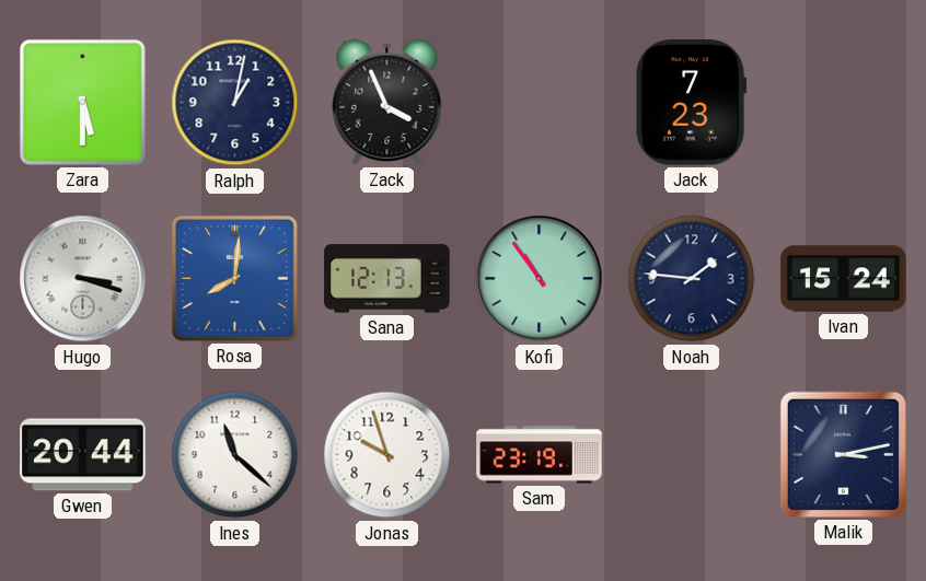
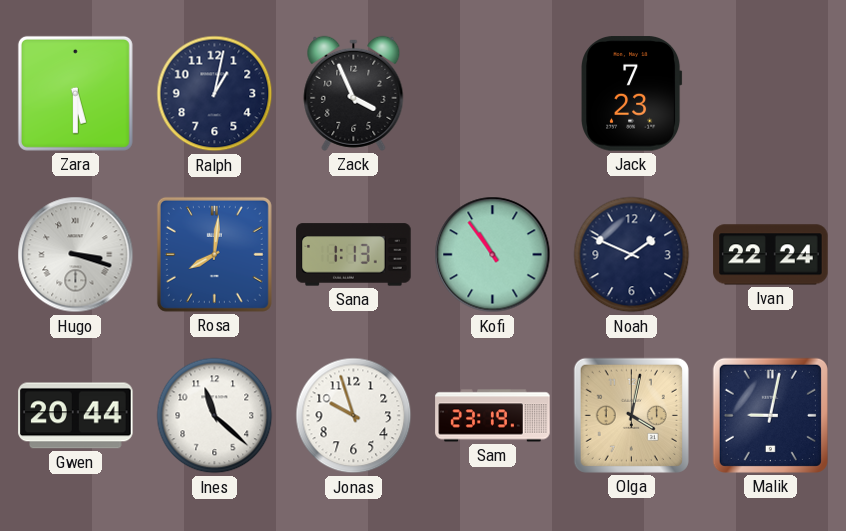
Sana: 12:13 -> 1:13 (354, 255)
Noah: 1:46 -> 1:49 (632, 255)
Ivan: 15:24 -> 22:24 (771, 255)
Olga: none -> 4:02 (631, 415)
Malik: 3:13 -> 9:02 (770, 415)
